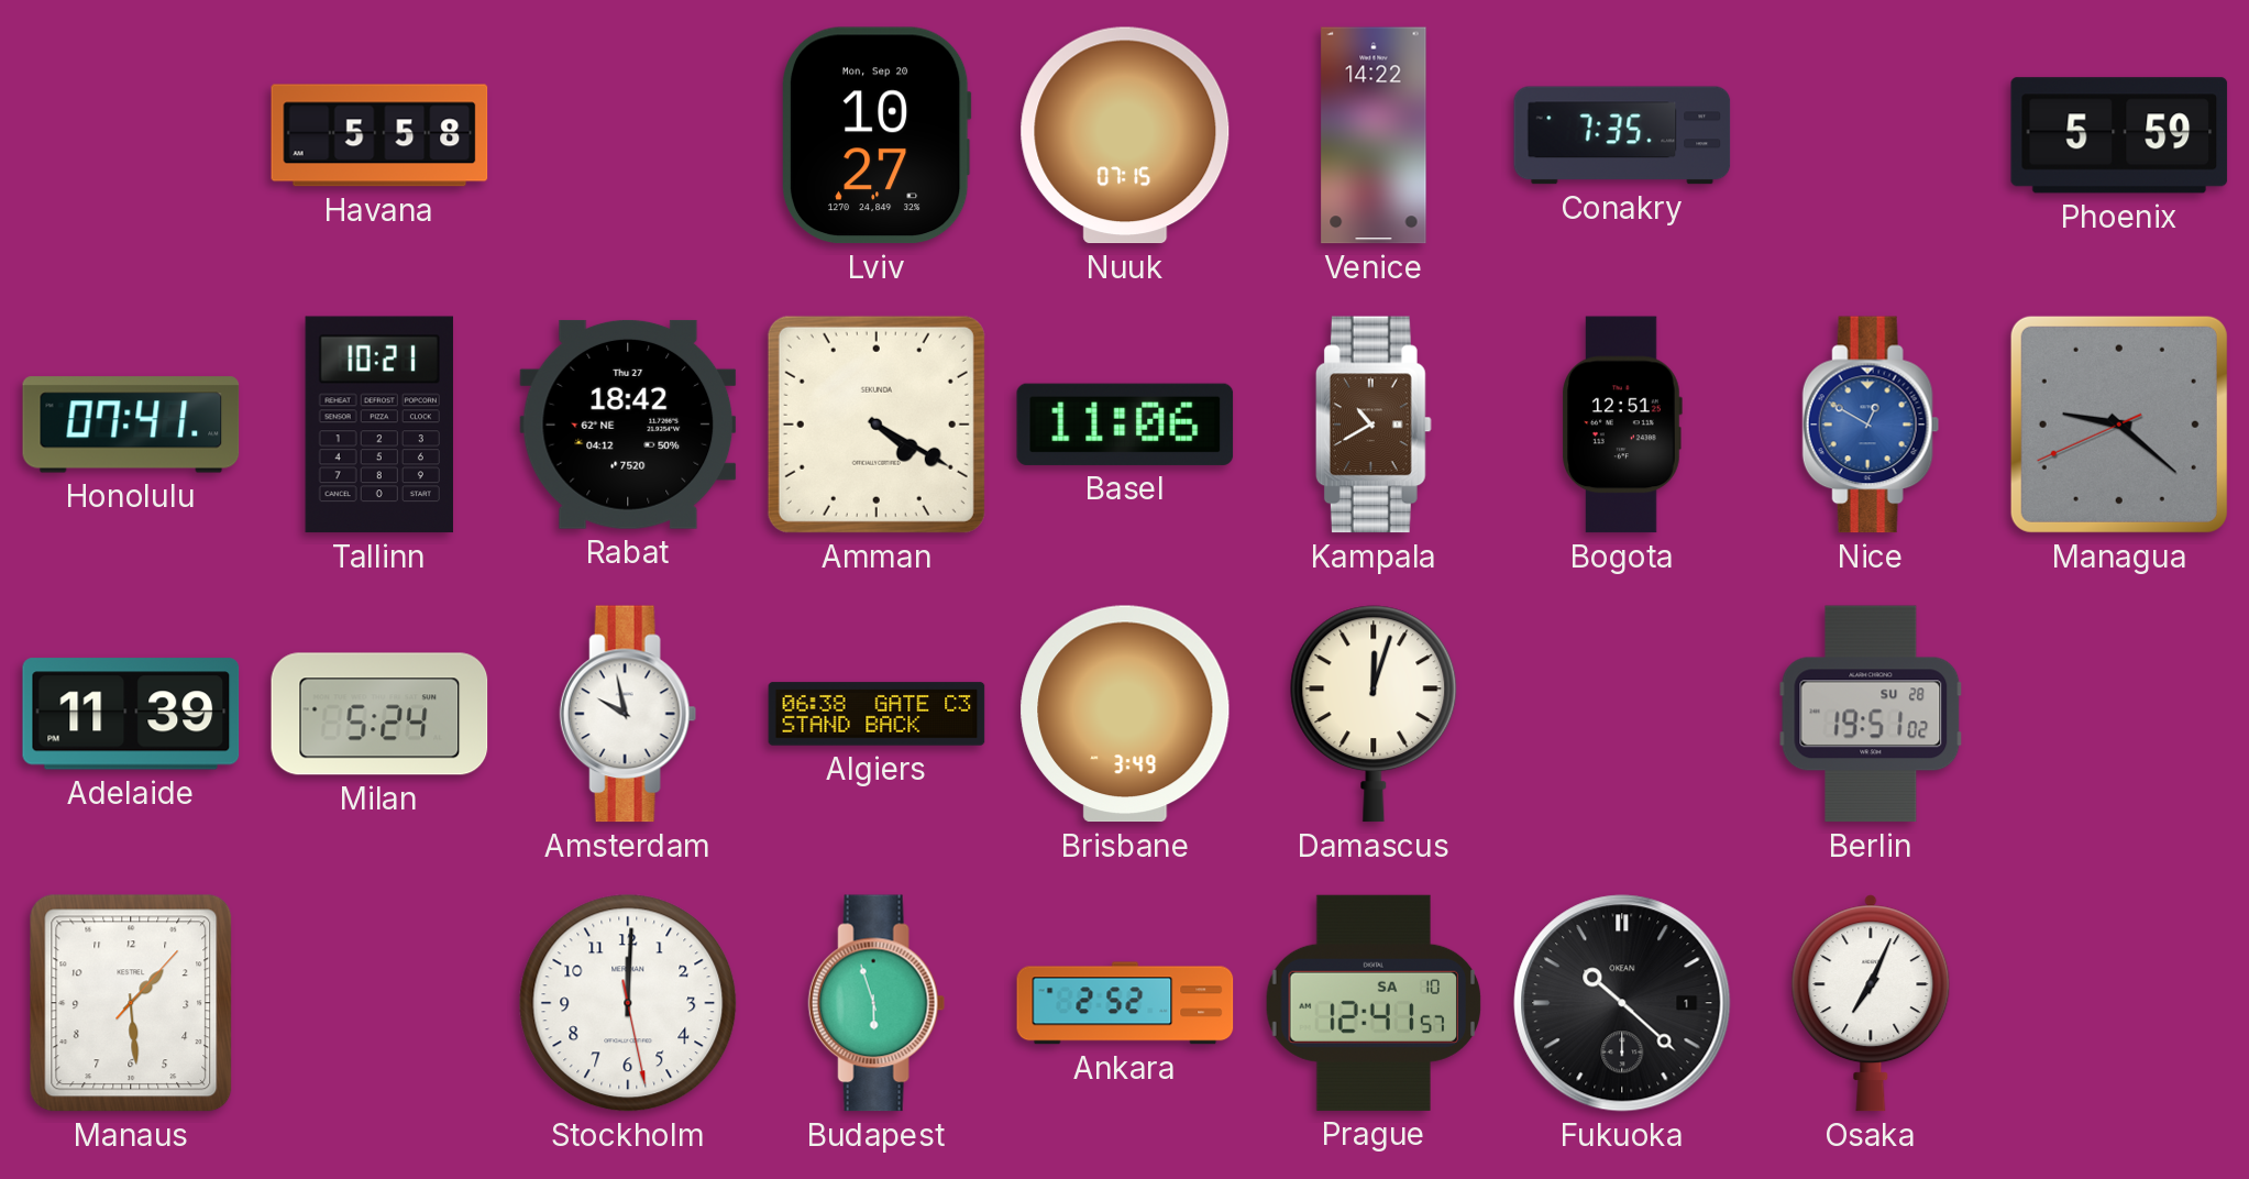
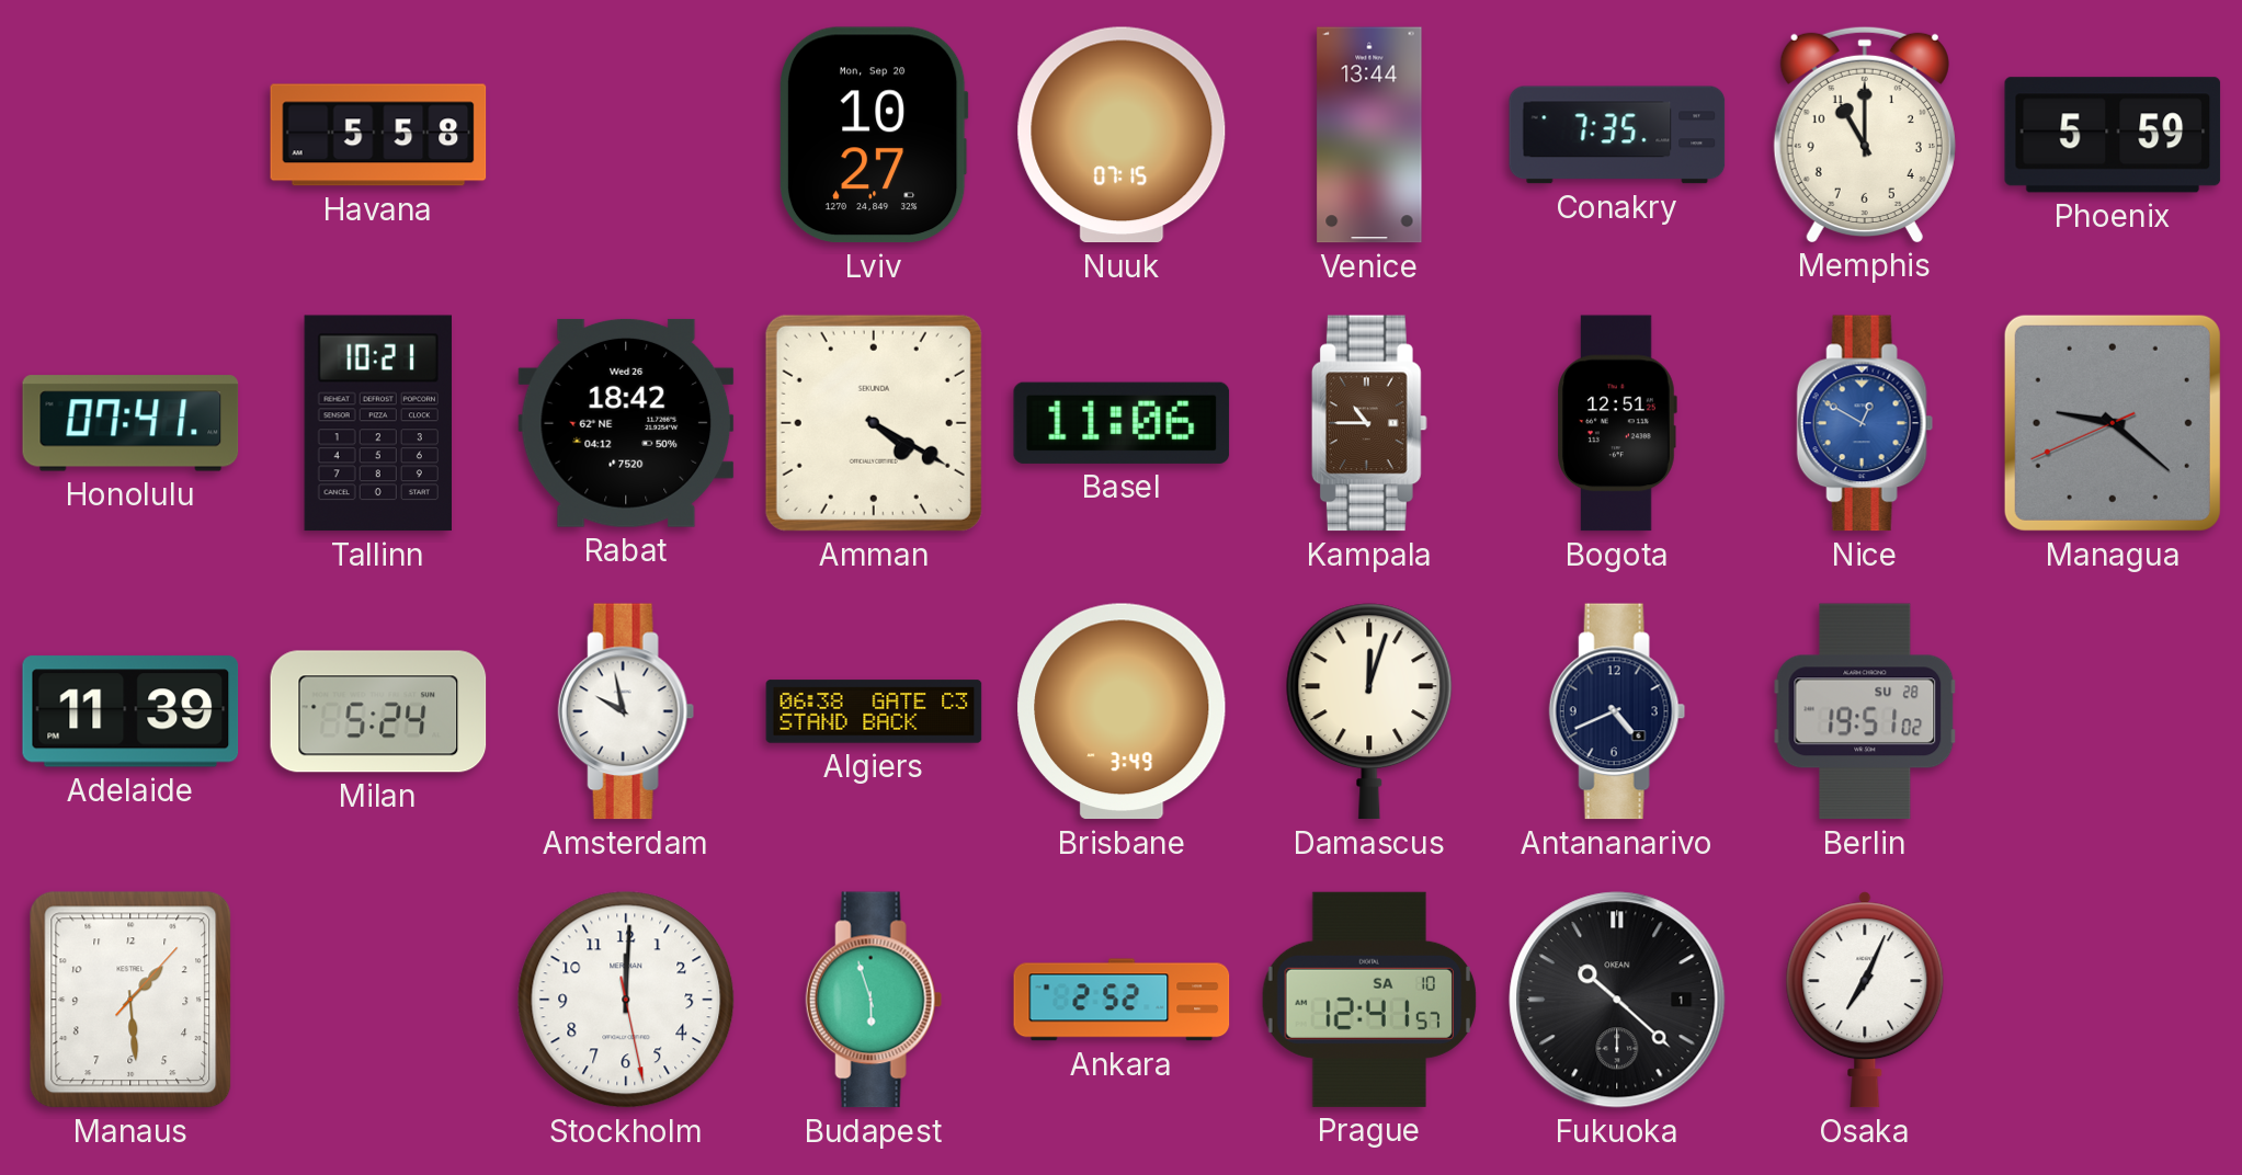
Venice: 14:22 -> 13:44 (1369, 135)
Memphis: none -> 11:00 (1865, 134)
Rabat date: Thu 27 -> Wed 26 (626, 423)
Kampala: 10:40 -> 10:45 (1369, 423)
Antananarivo: none -> 4:41 (1617, 711)
